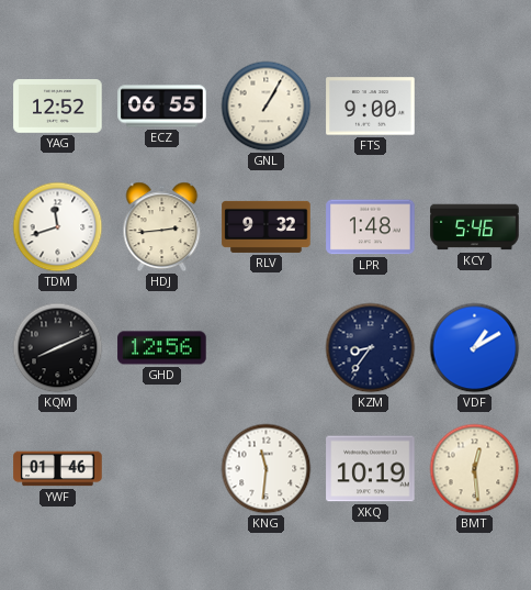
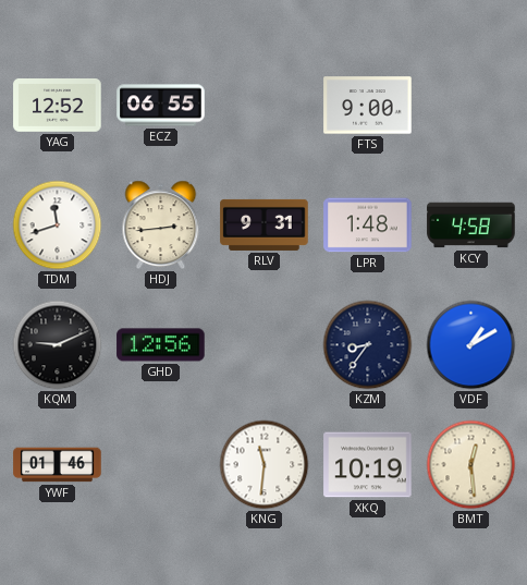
GNL: 1:05 -> none (267, 107)
RLV: 9:32 -> 9:31 (265, 224)
KCY: 5:46 -> 4:58 (471, 226)
KQM: 8:11 -> 9:11 (58, 345)
